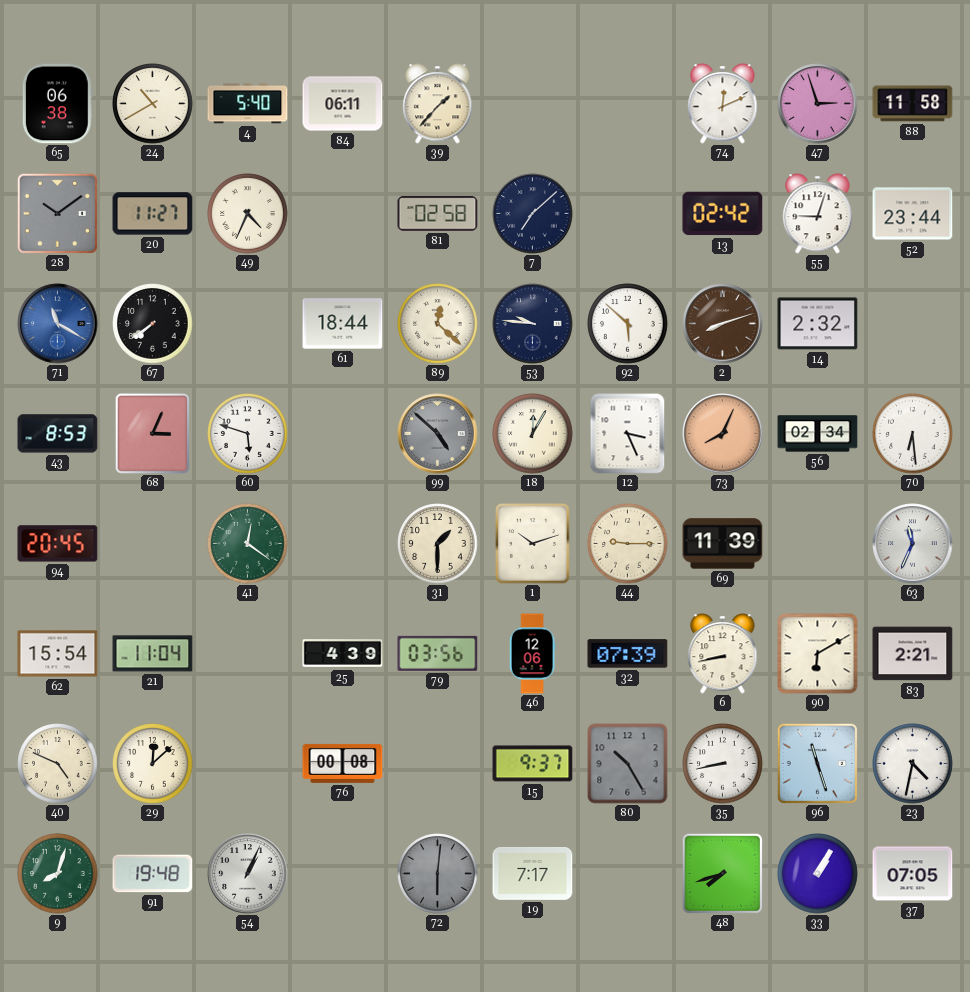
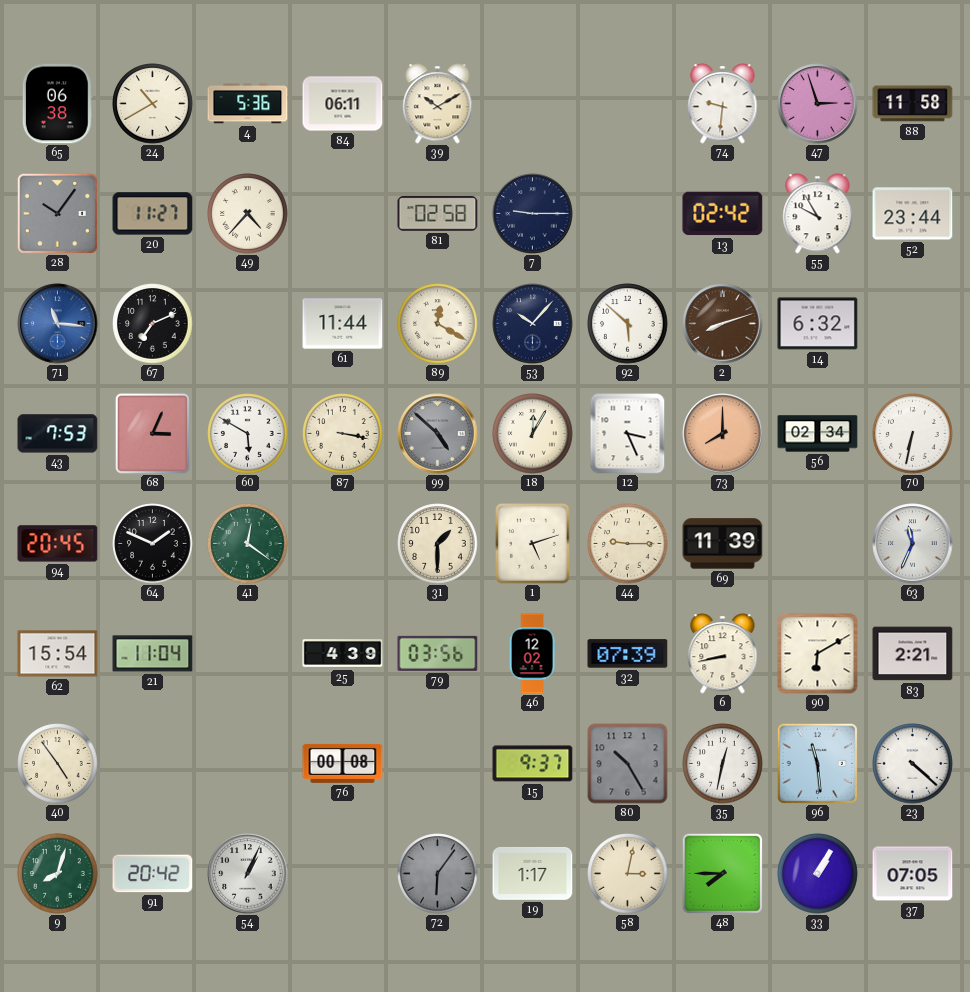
4: 5:40 -> 5:36 (248, 104)
39: 1:37 -> 10:10 (438, 104)
74: 12:11 -> 9:31 (723, 104)
28: 10:09 -> 10:06 (57, 213)
49: 4:34 -> 4:37 (248, 214)
7: 7:08 -> 9:15 (533, 214)
55: 9:03 -> 9:55 (818, 214)
71: 11:20 -> 11:16 (58, 324)
67: 7:39 -> 7:11 (153, 324)
61: 18:44 -> 11:44 (343, 324)
89: 12:22 -> 12:20 (438, 324)
53: 9:46 -> 10:07 (533, 324)
14: 2:32 -> 6:32 (818, 324)
43: 8:53 -> 7:53 (58, 434)
60: 5:48 -> 5:50 (248, 434)
87: none -> 3:17 (343, 434)
73: 8:04 -> 8:00 (723, 434)
70: 6:29 -> 6:32 (913, 434)
64: none -> 1:49 (153, 544)
1: 10:12 -> 5:12 (533, 544)
46: 12:06 -> 12:02 (532, 654)
40: 4:49 -> 4:54 (58, 764)
29: 12:08 -> none (153, 764)
35: 8:43 -> 12:32 (723, 764)
96: 11:27 -> 11:29 (817, 763)
23: 4:32 -> 4:22 (913, 764)
91: 19:48 -> 20:42 (153, 874)
72: 6:01 -> 6:06 (438, 874)
19: 7:17 -> 1:17 (533, 873)
58: none -> 3:02 (628, 874)
48: 7:42 -> 7:45 (722, 873)
